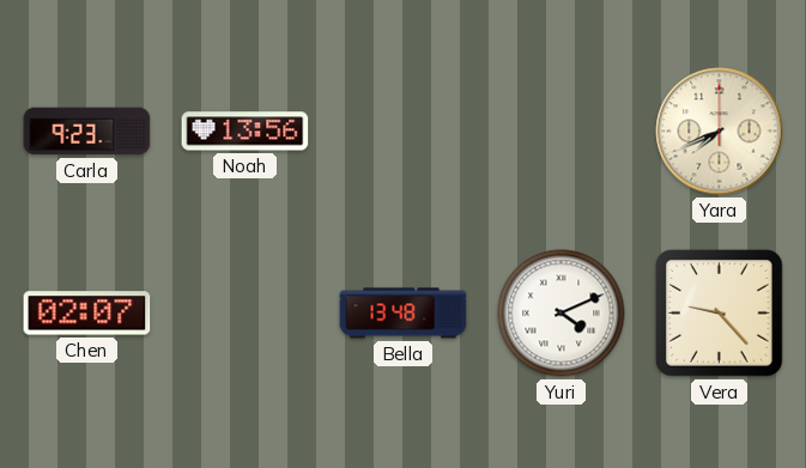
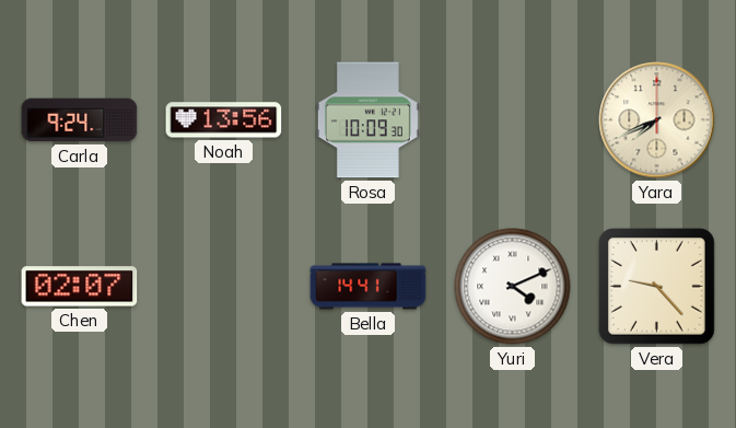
Carla: 9:23 -> 9:24 (80, 120)
Rosa: none -> 10:09 (367, 120)
Bella: 13:48 -> 14:41 (369, 287)
